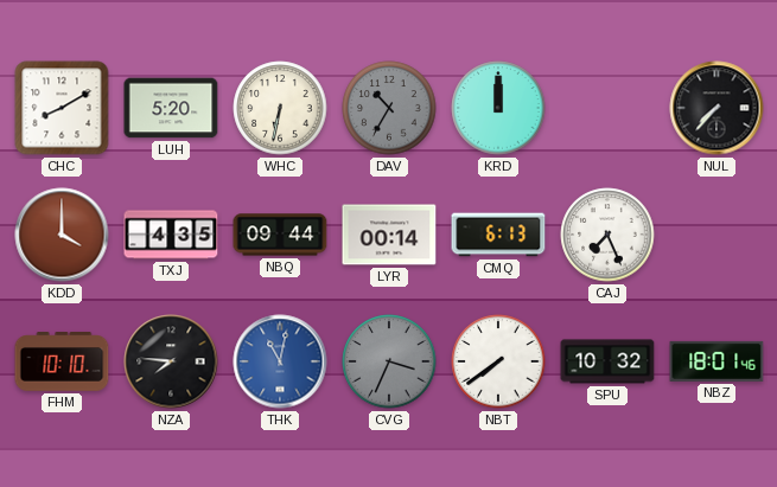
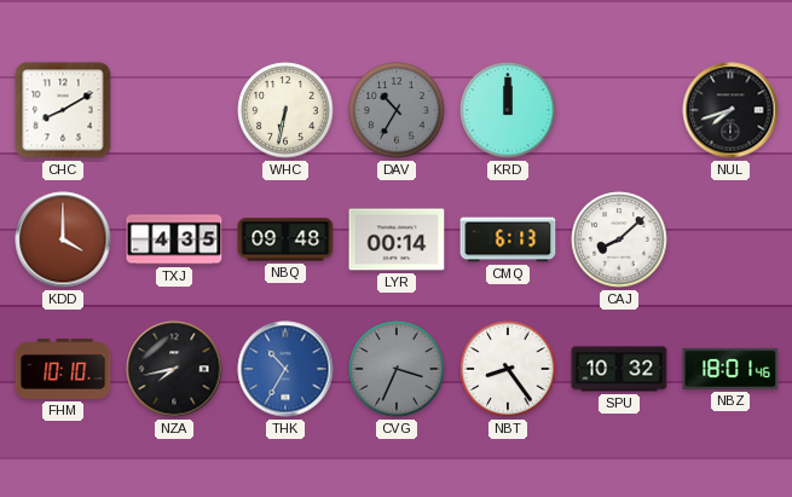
LUH: 5:20 -> none (171, 108)
NUL: 7:37 -> 7:42 (730, 110)
NBQ: 09:44 -> 09:48 (285, 239)
CAJ: 7:26 -> 8:08 (619, 239)
NZA: 7:46 -> 7:43 (174, 369)
THK: 11:02 -> 10:35 (285, 369)
NBT: 7:39 -> 8:24 (508, 369)
